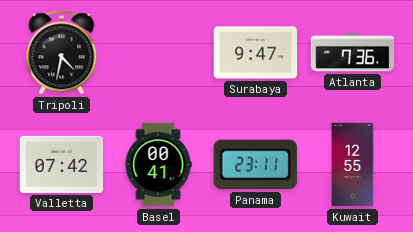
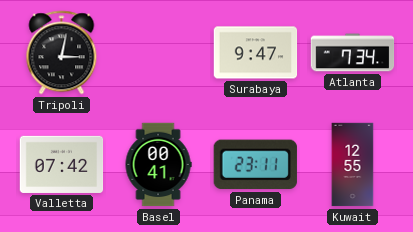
Tripoli: 4:32 -> 3:02 (62, 53)
Atlanta: 7:36 -> 7:34 (353, 53)
